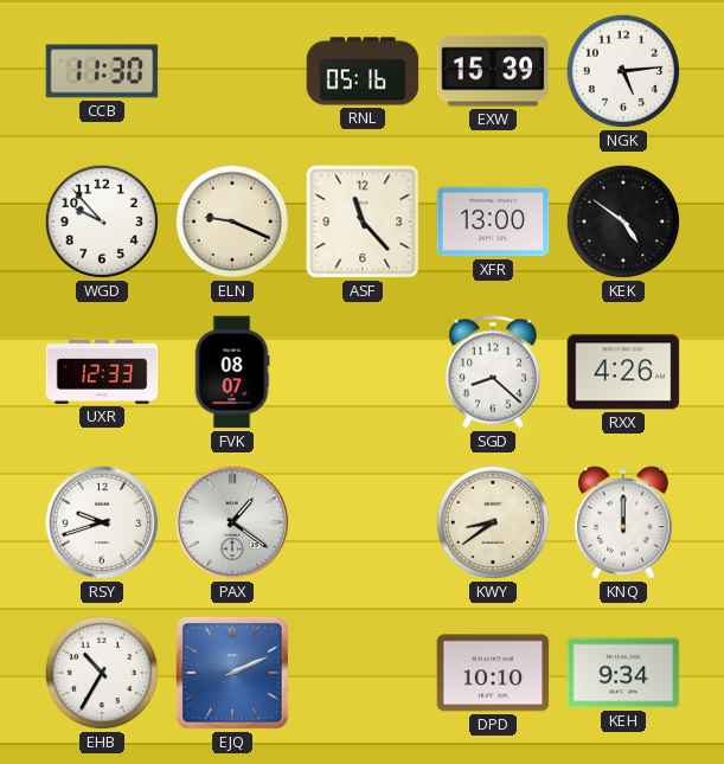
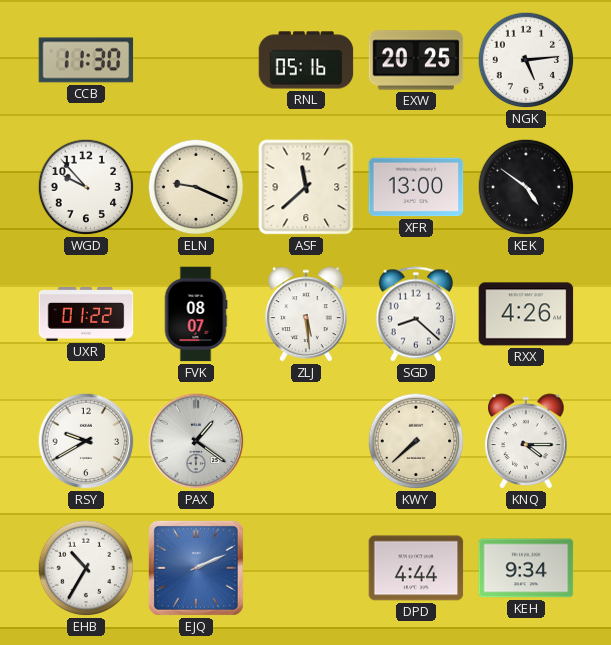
EXW: 15:39 -> 20:25 (416, 60)
ASF: 11:23 -> 11:38 (306, 187)
UXR: 12:33 -> 01:22 (86, 315)
ZLJ: none -> 5:29 (307, 314)
RSY: 9:42 -> 9:40 (86, 441)
KWY: 8:39 -> 7:38 (416, 441)
KNQ: 12:00 -> 4:15 (527, 441)
DPD: 10:10 -> 4:44 (416, 568)
